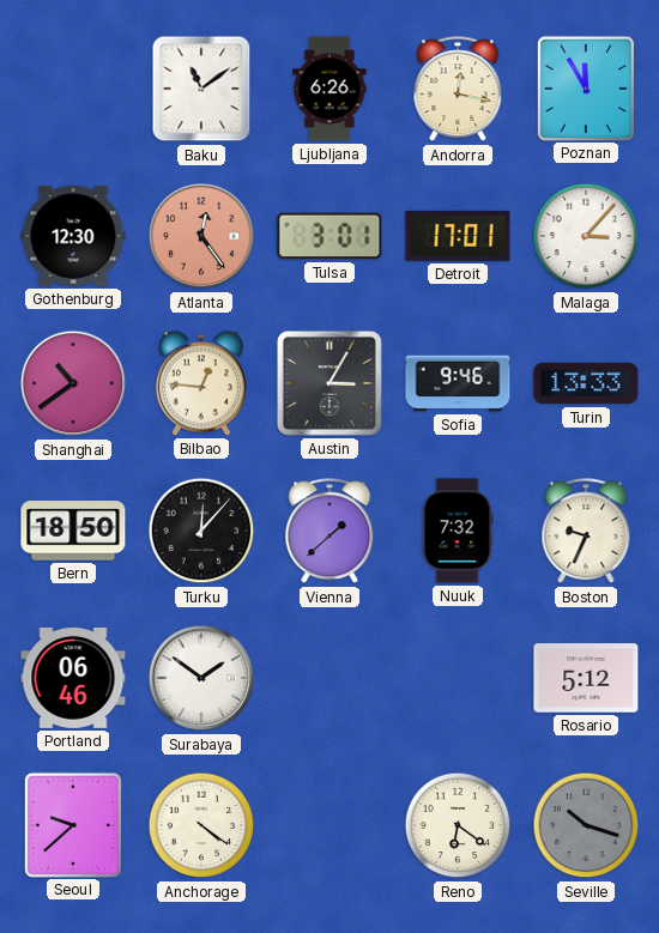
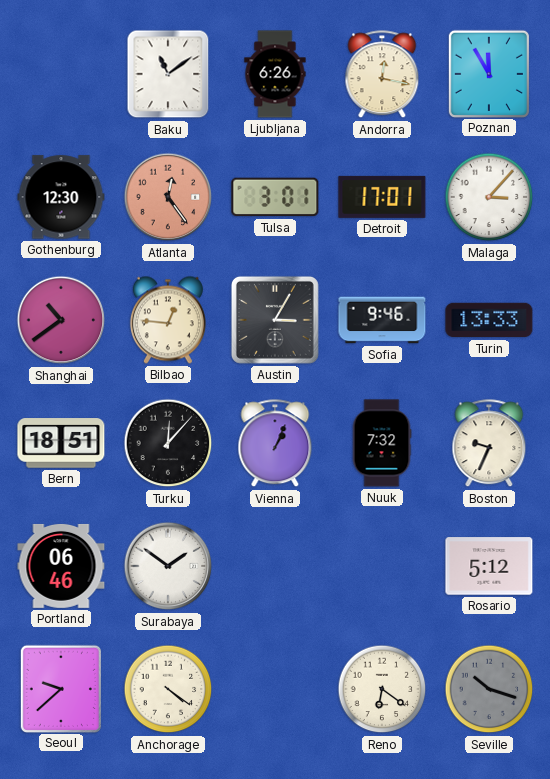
Bern: 18:50 -> 18:51 (61, 443)
Vienna: 1:38 -> 1:04 (275, 444)
